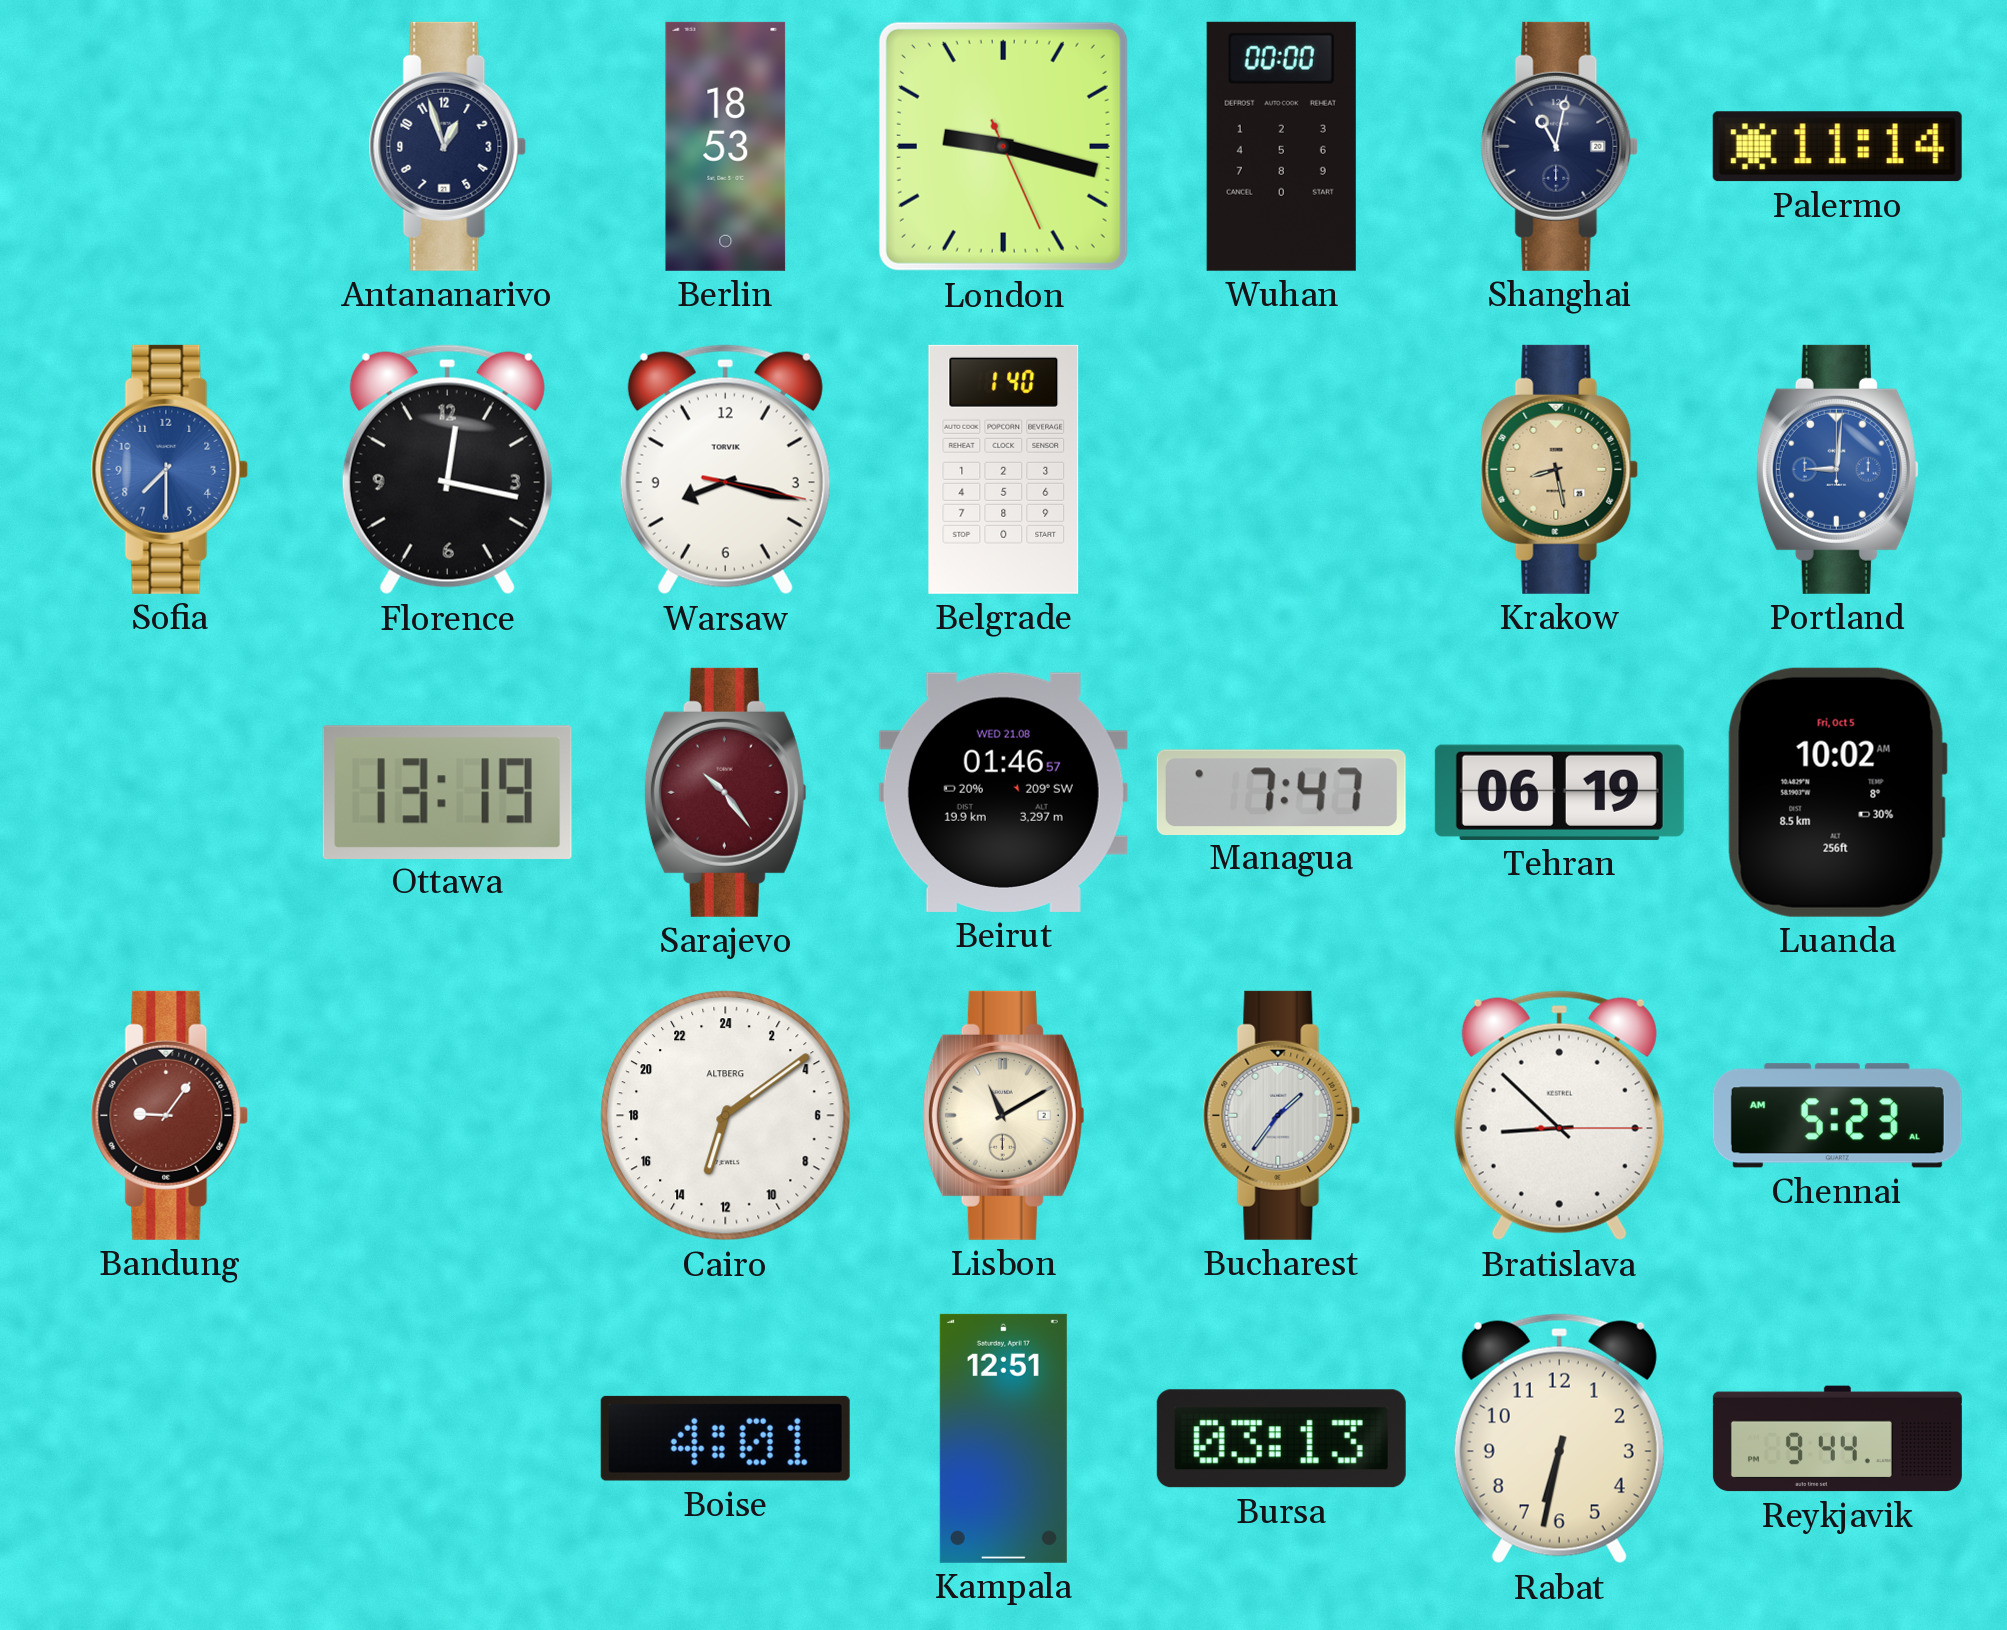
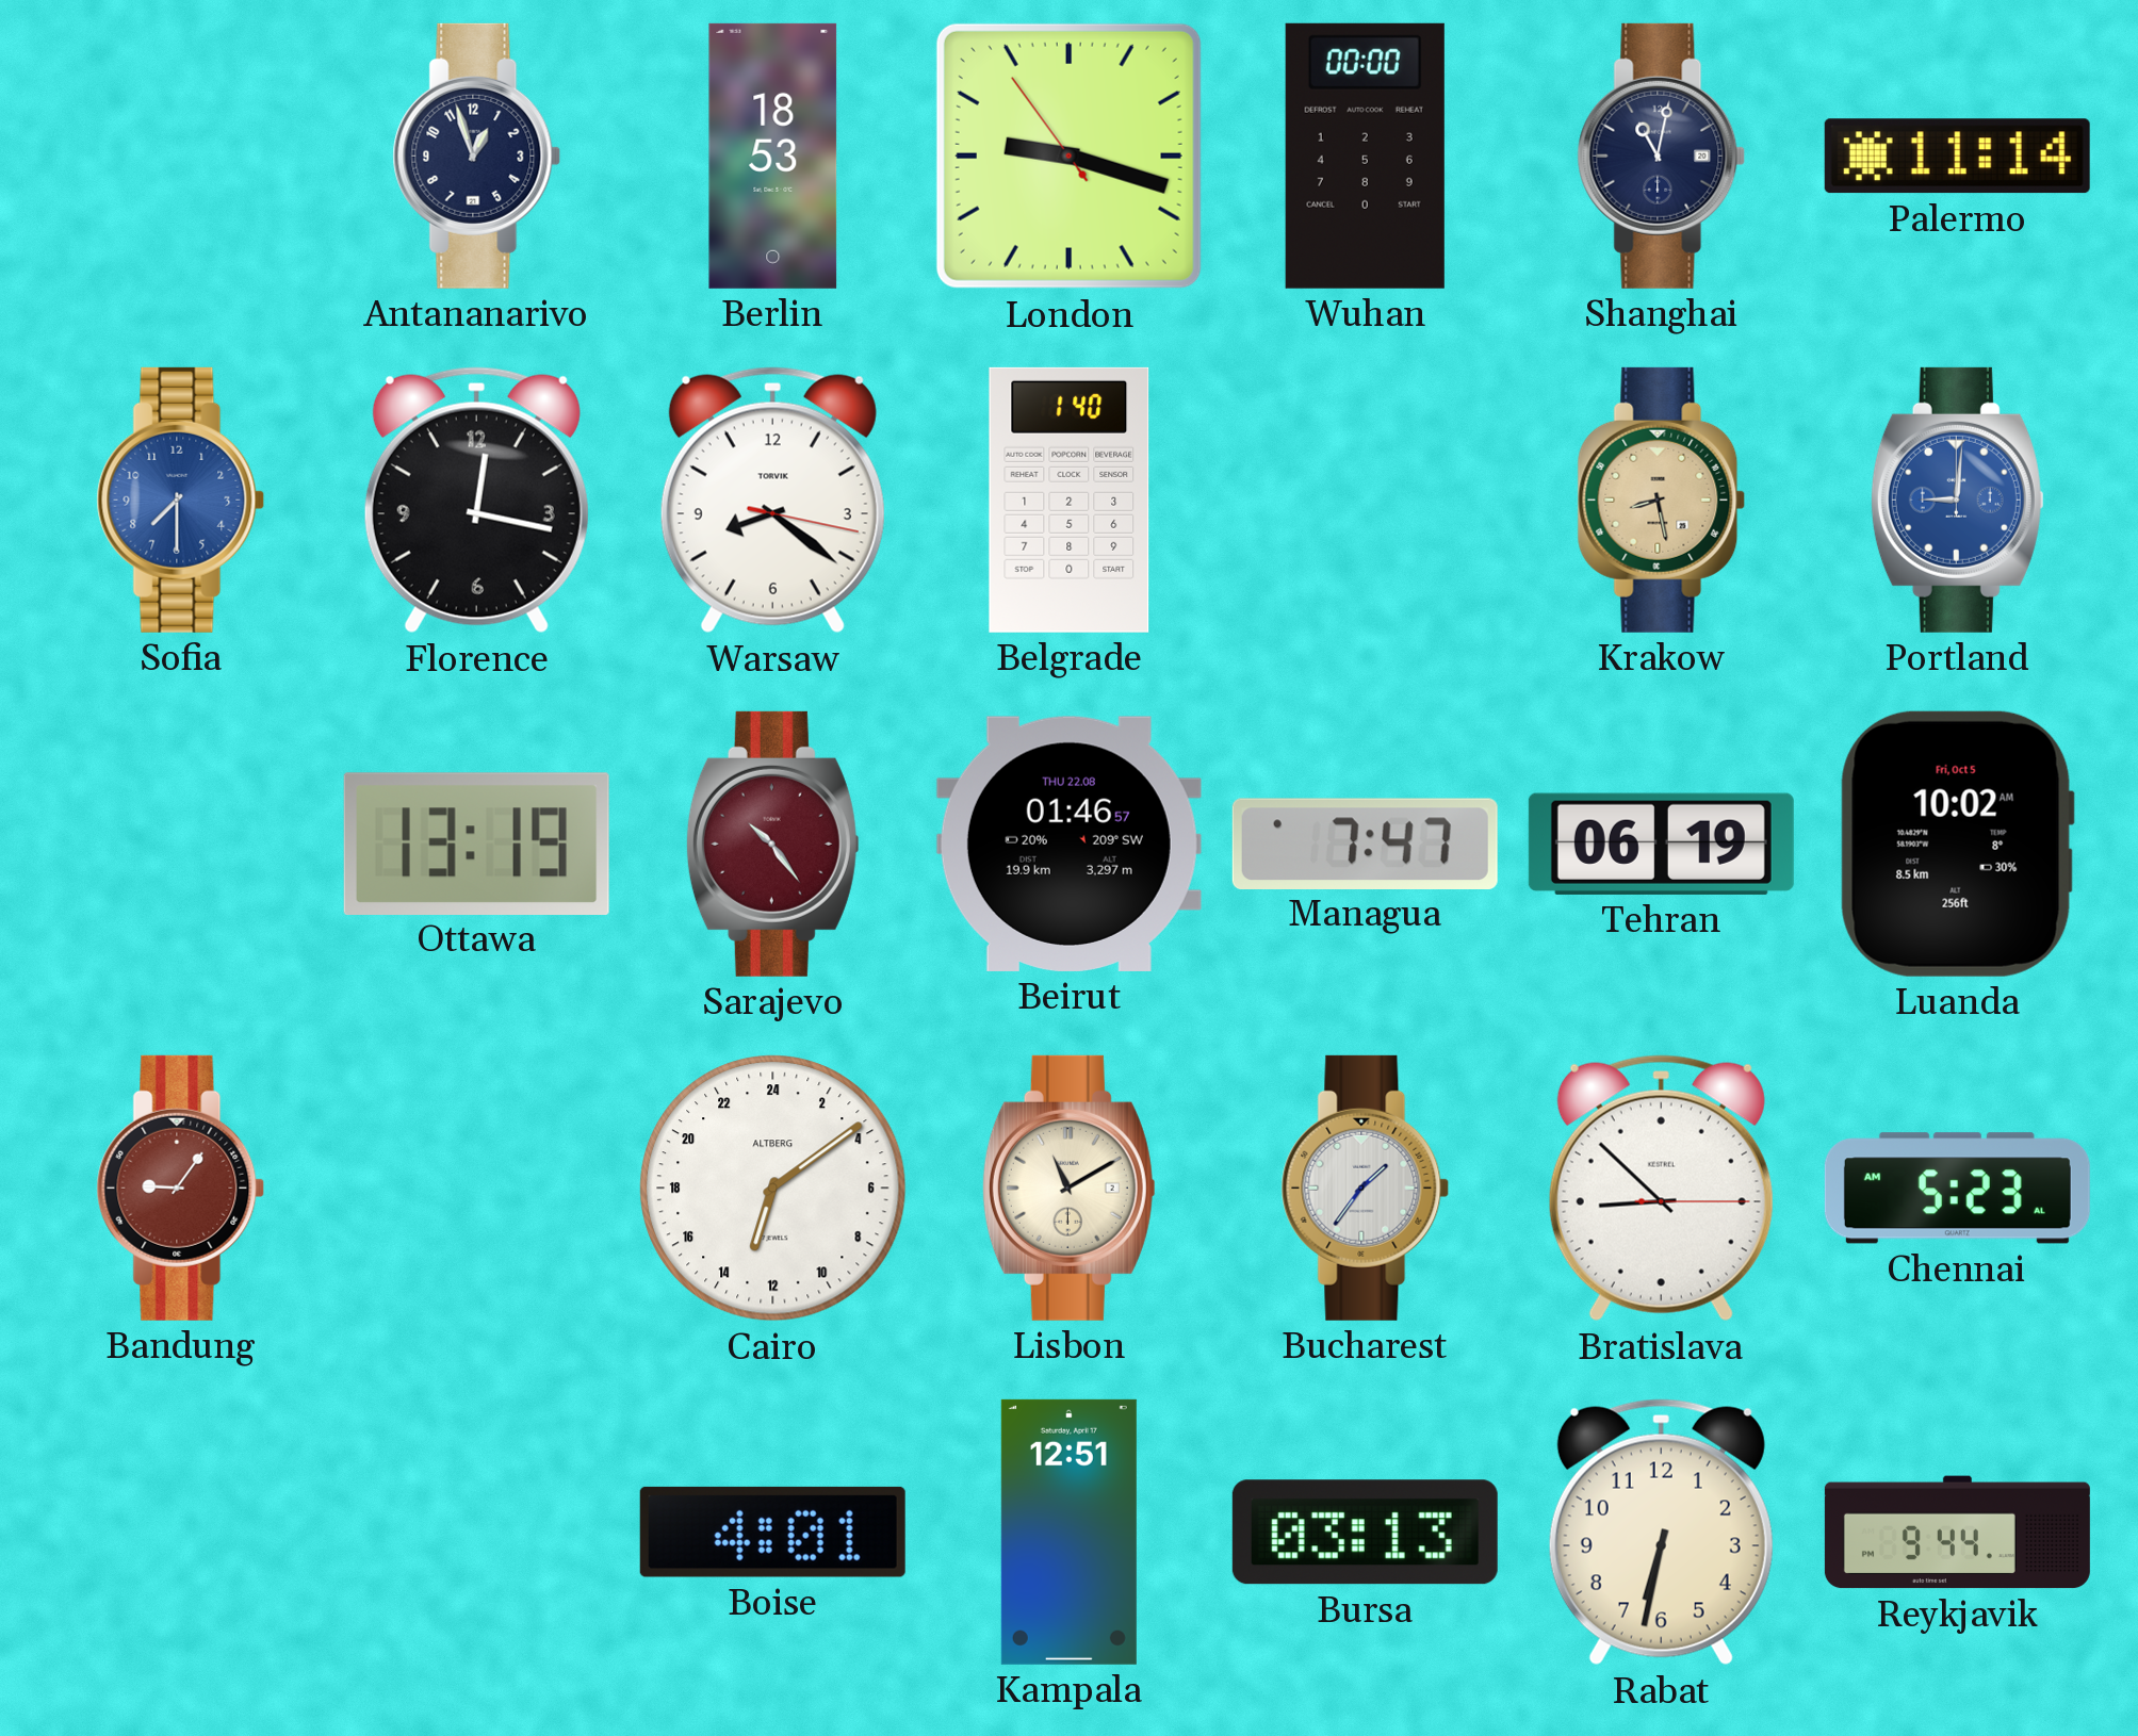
London: 9:17:26 -> 9:17:54 (1068, 155)
Warsaw: 8:17 -> 8:21 (772, 501)
Beirut date: WED 21.08 -> THU 22.08 (1068, 844)
